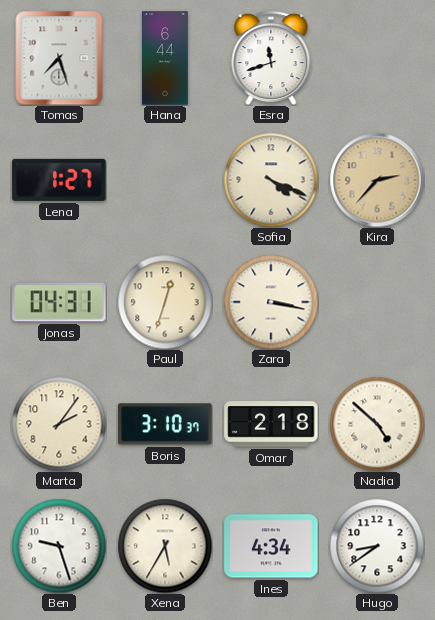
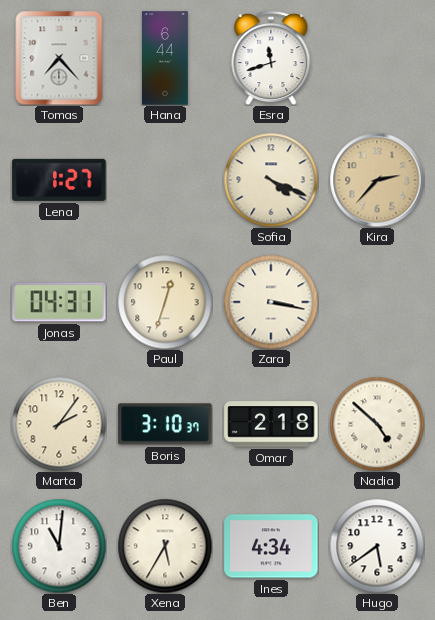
Tomas: 7:27 -> 7:23 (59, 58)
Ben: 9:27 -> 11:01 (59, 546)
Hugo: 8:39 -> 5:39 (377, 546)
